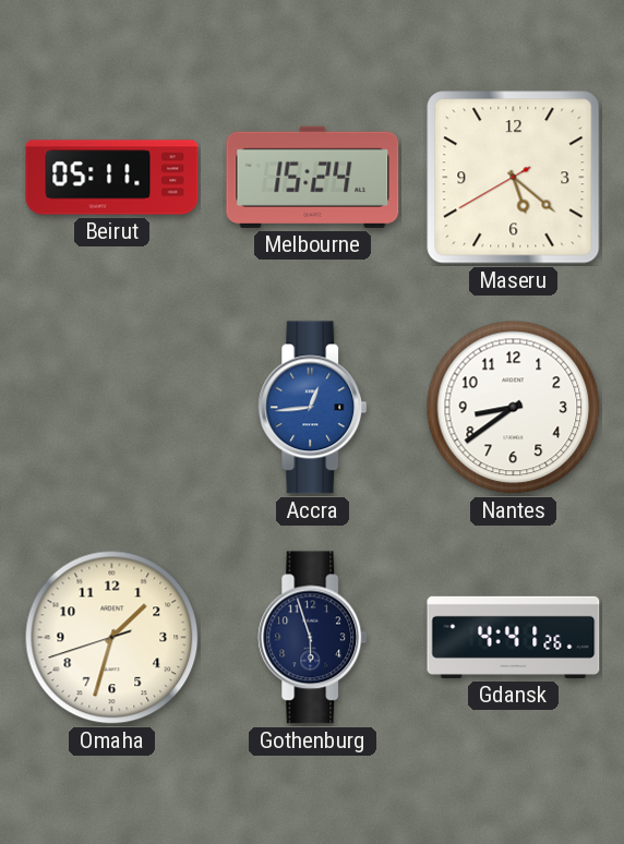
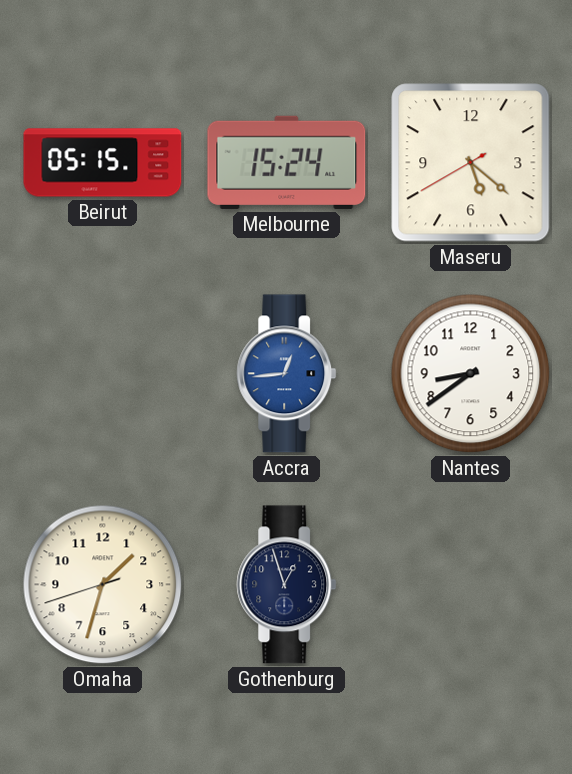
Beirut: 05:11 -> 05:15 (103, 163)
Gothenburg: 5:57 -> 12:57 (287, 585)
Gdansk: 4:41 -> none (514, 637)
